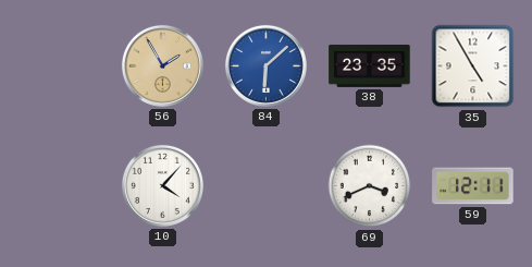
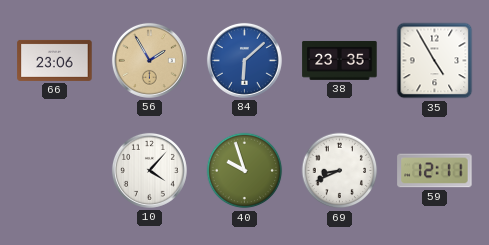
66: none -> 23:06 (55, 60)
40: none -> 9:57 (245, 171)
69: 3:41 -> 8:41 (340, 171)
